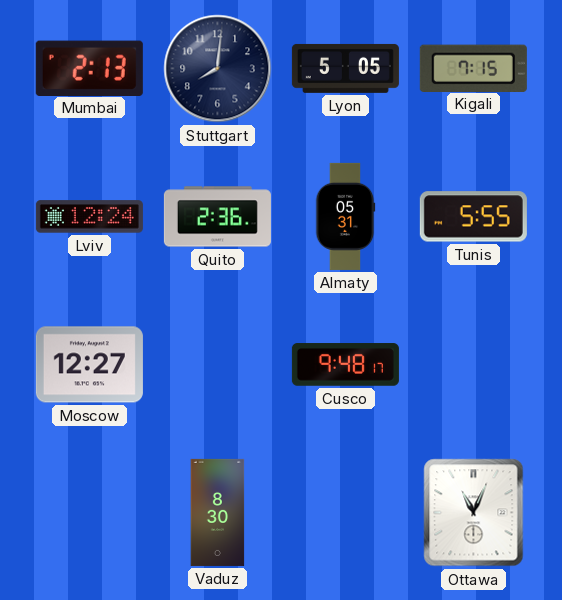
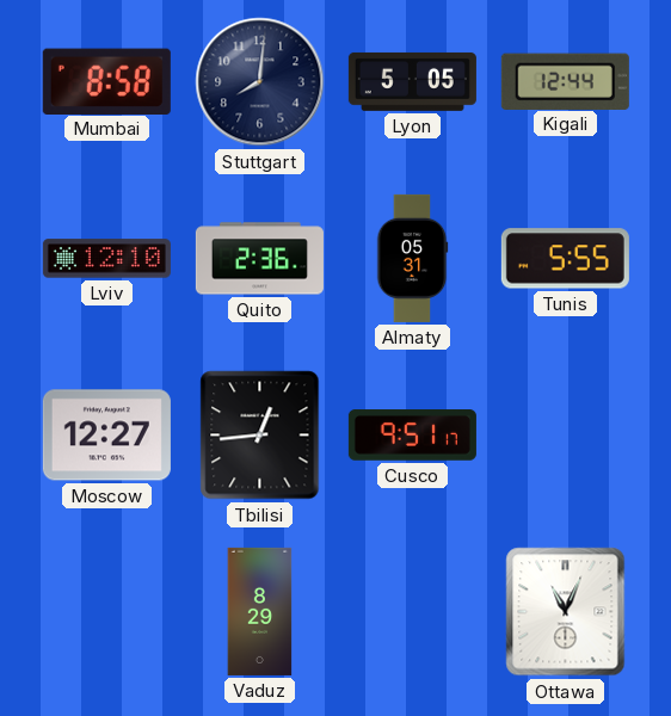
Mumbai: 2:13 -> 8:58 (106, 81)
Kigali: 7:15 -> 12:44 (565, 81)
Lviv: 12:24 -> 12:10 (106, 259)
Tbilisi: none -> 12:44 (260, 436)
Cusco: 9:48 -> 9:51 (412, 436)
Vaduz: 8:30 -> 8:29 (260, 611)
